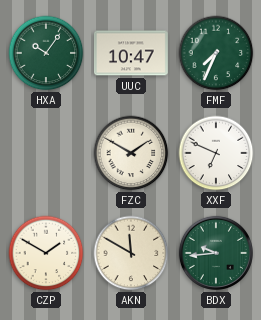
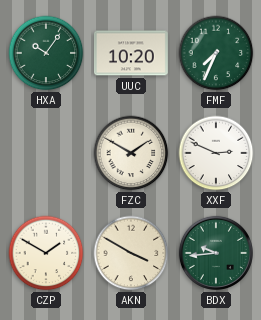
UUC: 10:47 -> 10:20 (131, 53)
XXF: 6:49 -> 2:49 (216, 153)
AKN: 11:50 -> 3:50 (131, 253)
